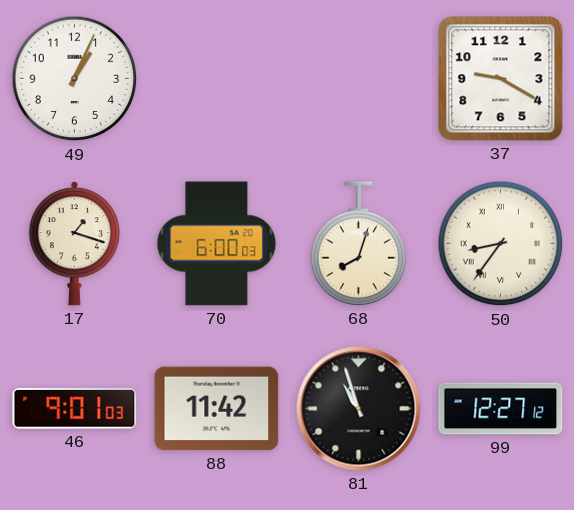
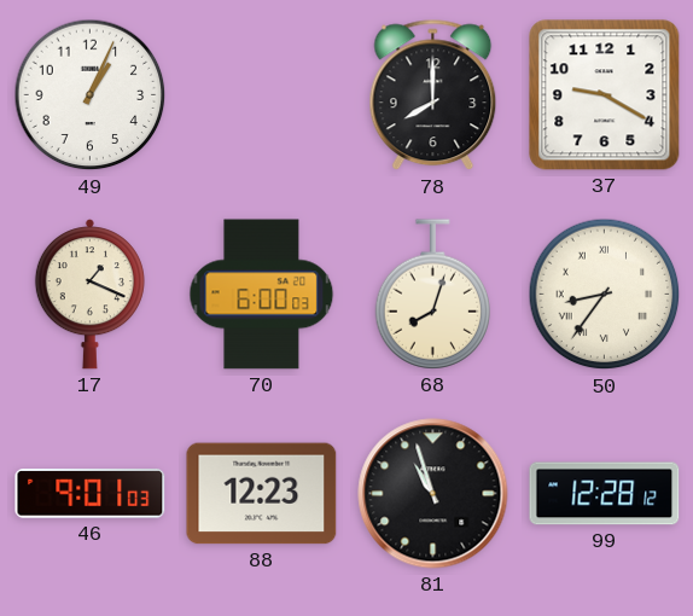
78: none -> 8:00 (433, 95)
17: 1:18 -> 1:19 (89, 295)
88: 11:42 -> 12:23 (262, 494)
99: 12:27 -> 12:28 (605, 494)
